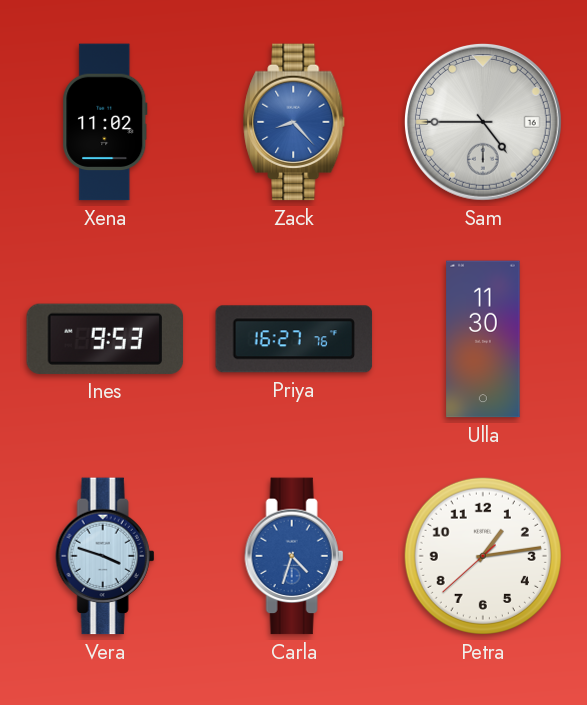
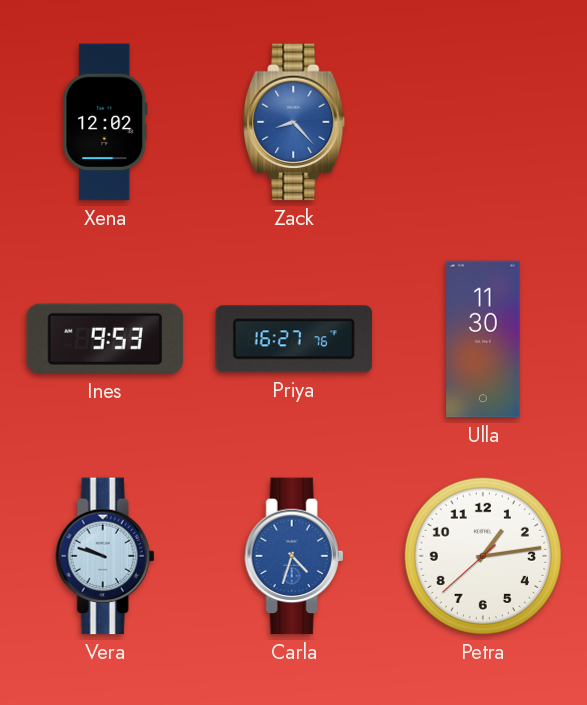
Xena: 11:02 -> 12:02 (105, 122)
Sam: 4:45 -> none (483, 122)
Vera: 3:48 -> 9:48 (105, 556)
